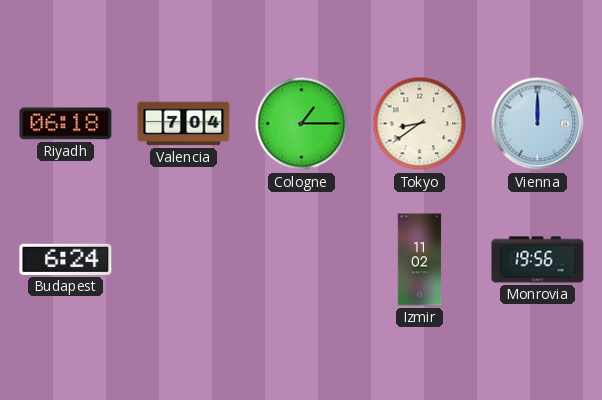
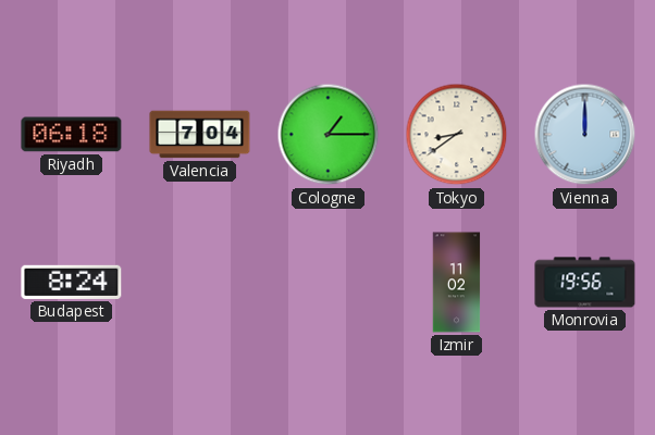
Budapest: 6:24 -> 8:24 (72, 282)
